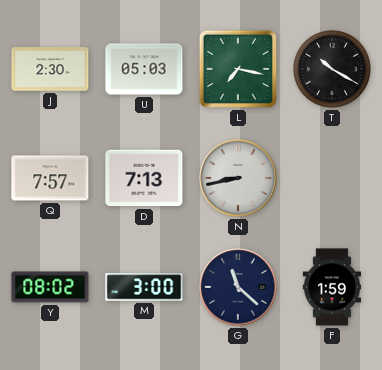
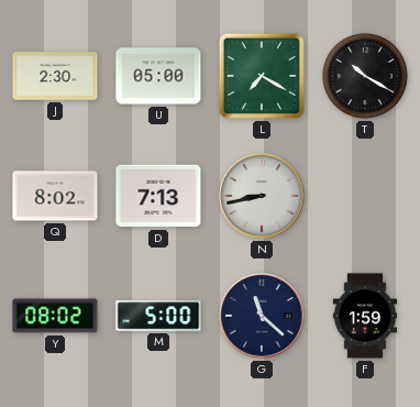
U: 05:03 -> 05:00 (158, 76)
L: 7:17 -> 7:20 (262, 76)
Q: 7:57 -> 8:02 (55, 196)
M: 3:00 -> 5:00 (158, 316)
